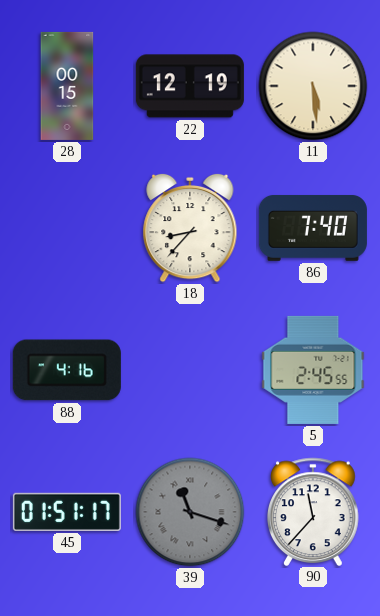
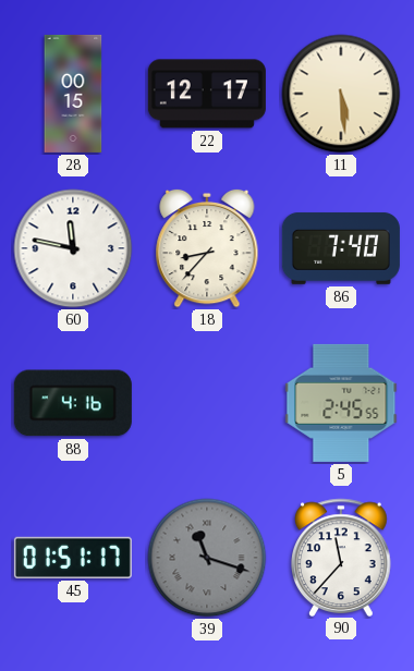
22: 12:19 -> 12:17 (207, 94)
60: none -> 11:47 (73, 248)
